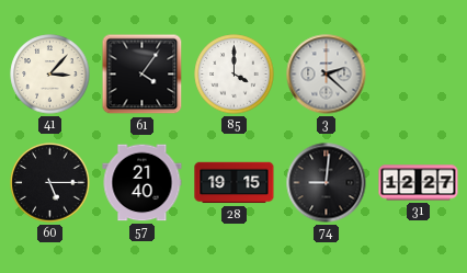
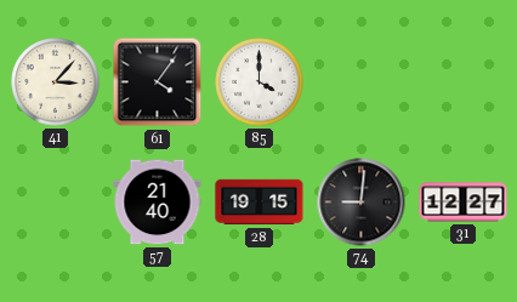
3: 2:22 -> none (327, 75)
60: 5:15 -> none (50, 183)
